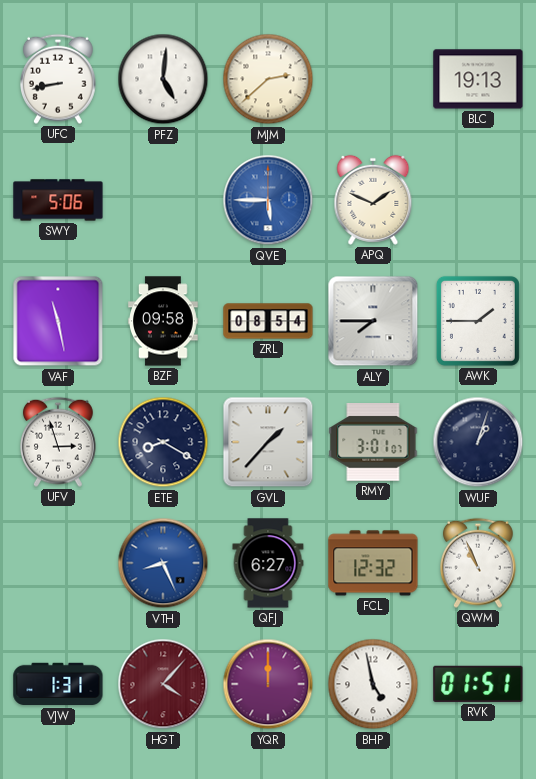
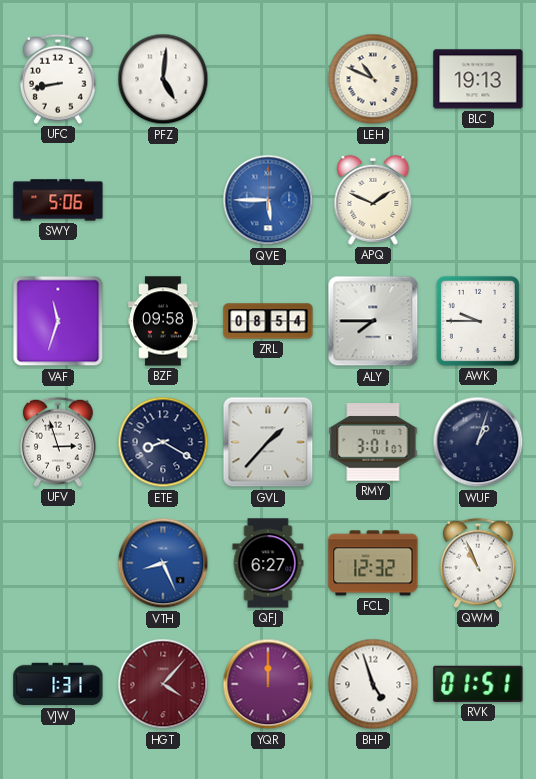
MJM: 2:38 -> none (268, 79)
LEH: none -> 10:49 (373, 79)
VAF: 11:28 -> 11:33 (58, 321)
AWK: 1:45 -> 9:45 (478, 321)
BHP: 4:58 -> 4:57 (373, 684)
